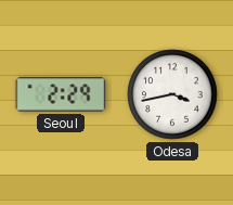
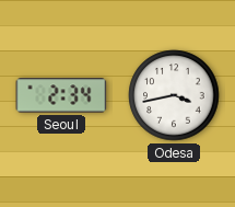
Seoul: 2:29 -> 2:34 (61, 95)
